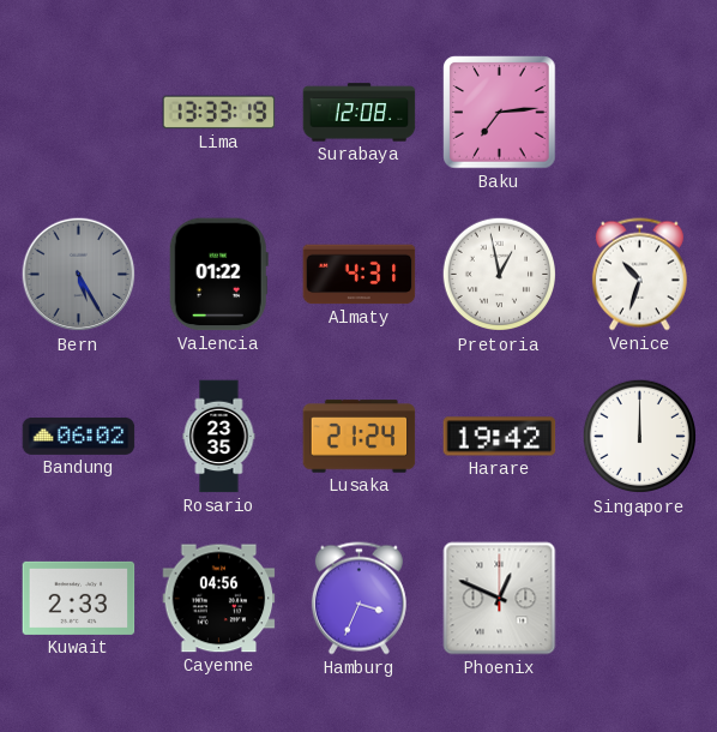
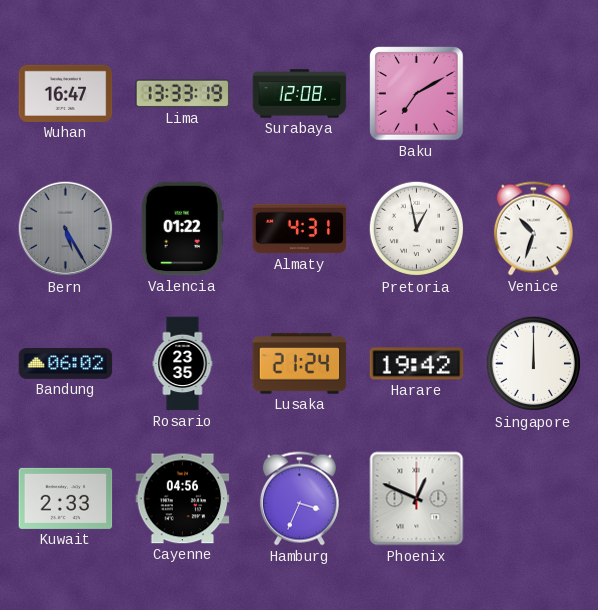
Wuhan: none -> 16:47 (66, 93)
Baku: 7:14 -> 7:10 (417, 94)
